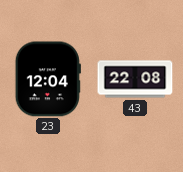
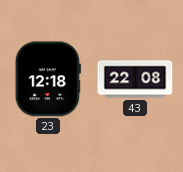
23: 12:04 -> 12:18 (48, 79)
